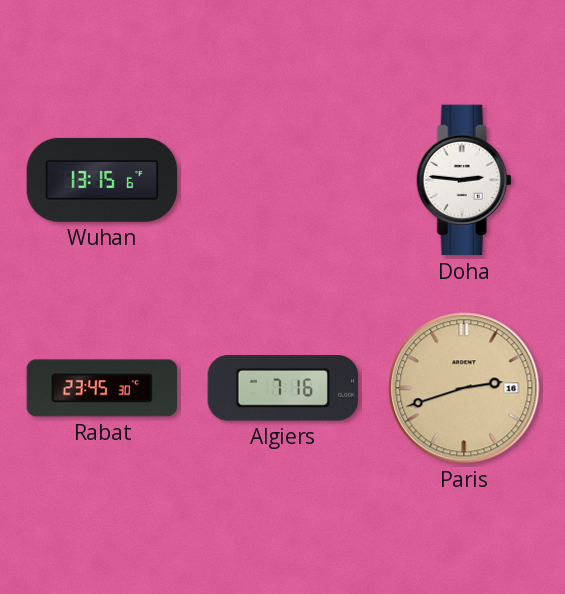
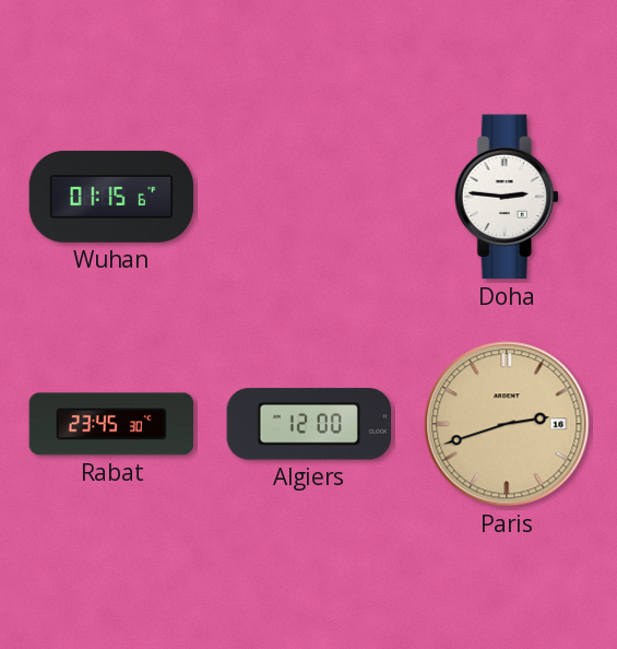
Wuhan: 13:15 -> 01:15 (111, 197)
Algiers: 7:16 -> 12:00 (309, 424)
